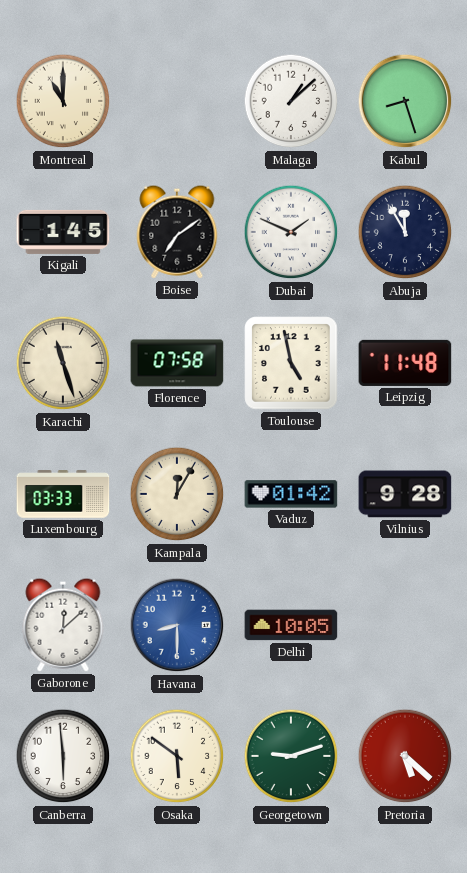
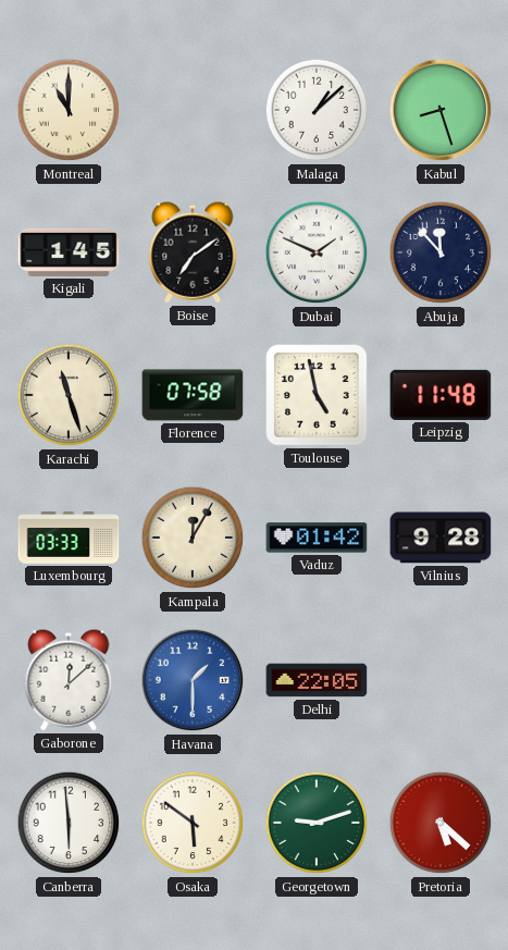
Abuja: 11:55 -> 11:53 (441, 252)
Havana: 8:30 -> 1:30 (193, 680)
Delhi: 10:05 -> 22:05 (317, 680)
